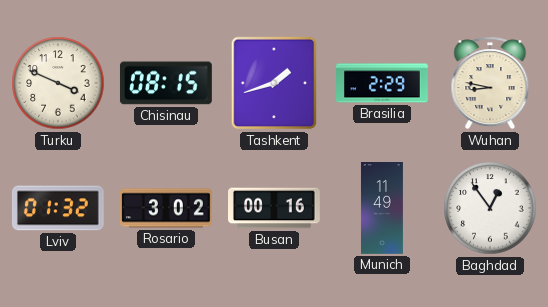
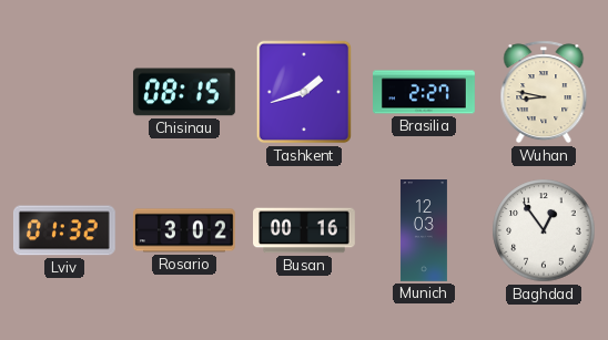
Turku: 3:49 -> none (58, 83)
Brasilia: 2:29 -> 2:27 (425, 92)
Munich: 11:49 -> 12:03 (424, 230)
